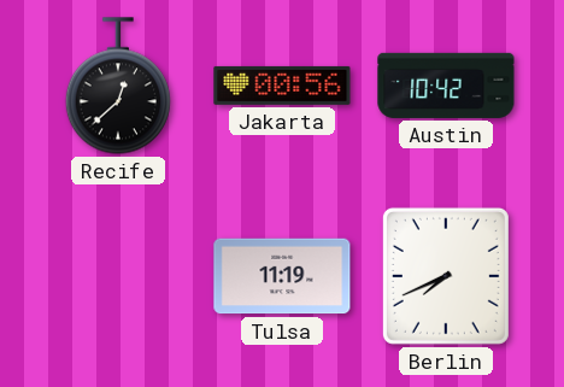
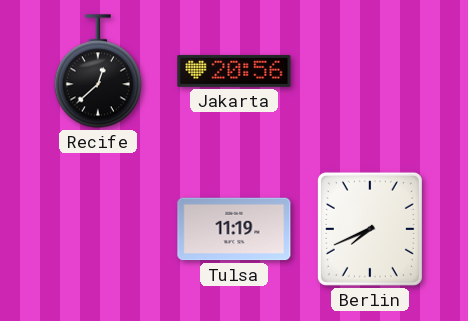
Jakarta: 00:56 -> 20:56 (234, 71)
Austin: 10:42 -> none (446, 86)
